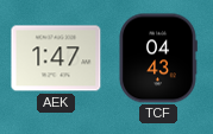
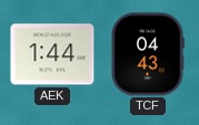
AEK: 1:47 -> 1:44 (52, 54)
